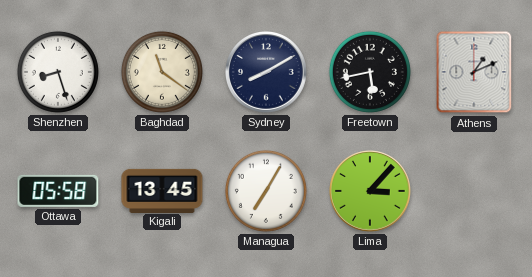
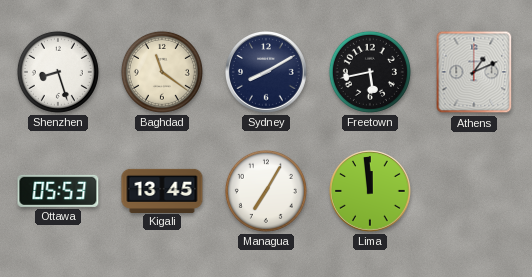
Ottawa: 05:58 -> 05:53 (58, 191)
Lima: 3:07 -> 11:59 (371, 192)
